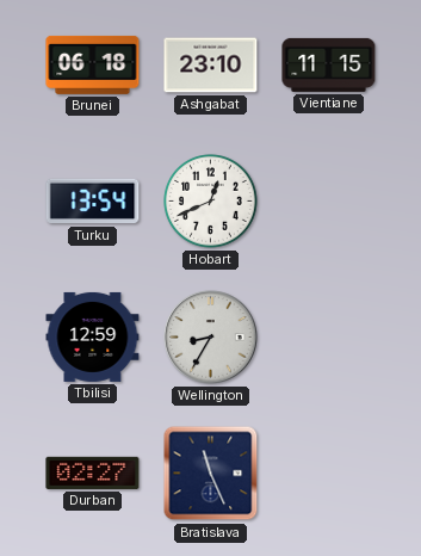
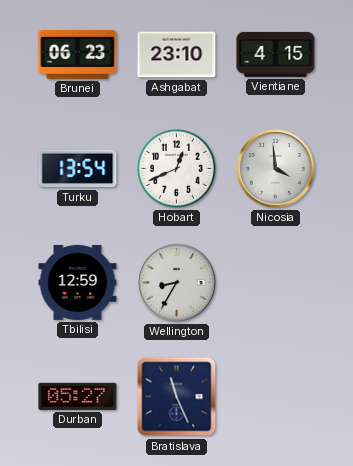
Brunei: 06:18 -> 06:23 (78, 54)
Vientiane: 11:15 -> 4:15 (276, 54)
Nicosia: none -> 3:59 (276, 169)
Durban: 02:27 -> 05:27 (78, 396)
